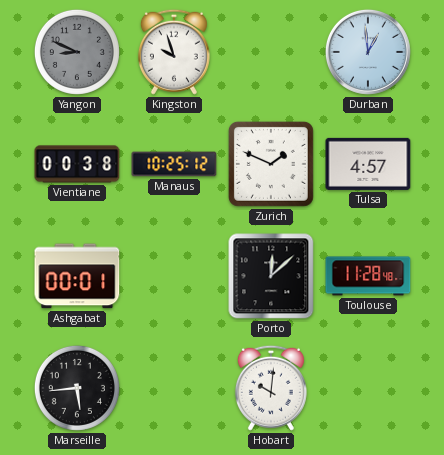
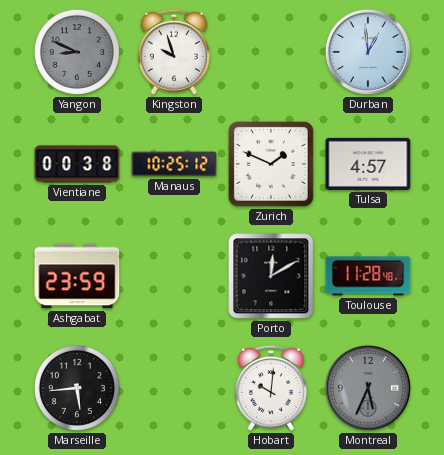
Ashgabat: 00:01 -> 23:59 (77, 276)
Porto: 12:08 -> 12:10 (271, 276)
Montreal: none -> 5:34 (368, 388)
